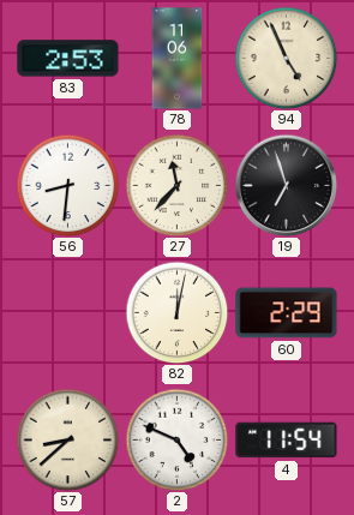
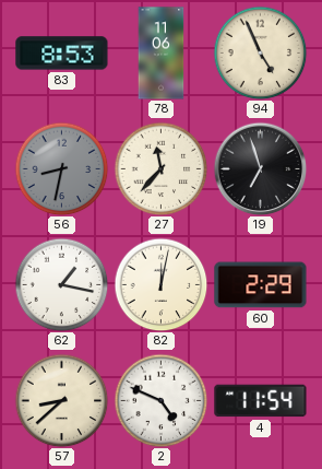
83: 2:53 -> 8:53 (62, 54)
56: 8:31 -> 8:32 (61, 168)
56 dial: white -> grey (61, 168)
62: none -> 1:17 (61, 284)
